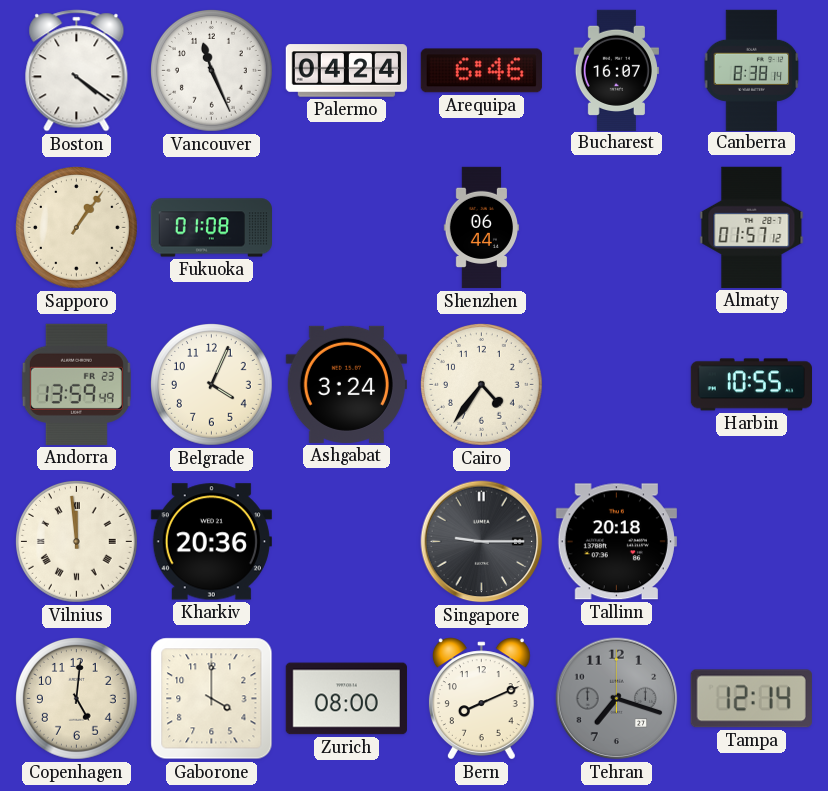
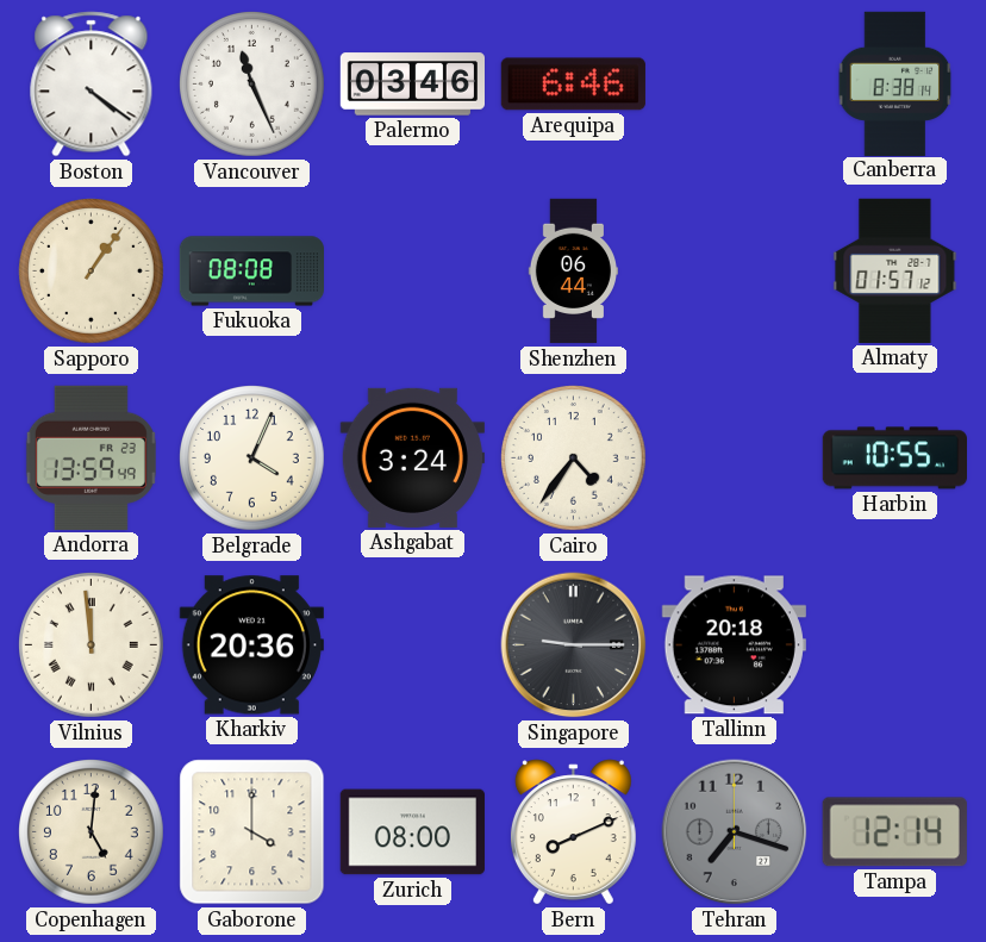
Palermo: 04:24 -> 03:46 (412, 85)
Bucharest: 16:07 -> none (616, 70)
Fukuoka: 01:08 -> 08:08 (251, 272)
